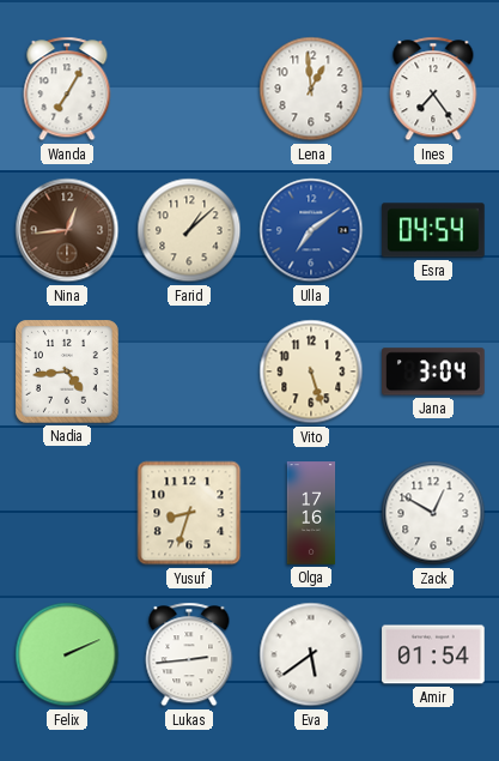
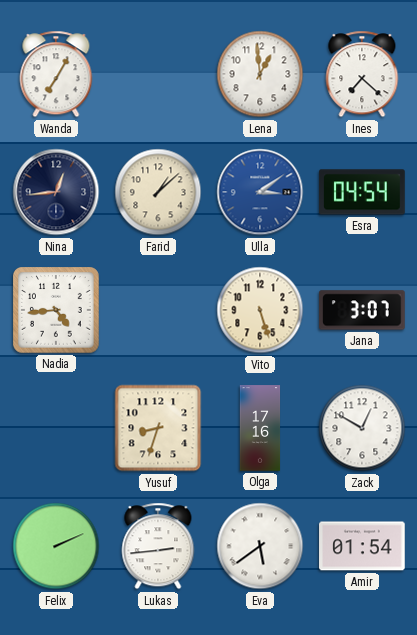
Ines: 7:24 -> 7:22 (362, 74)
Nina dial: brown -> navy (56, 192)
Ulla: 7:09 -> 3:09 (260, 192)
Jana: 3:04 -> 3:07 (362, 310)
